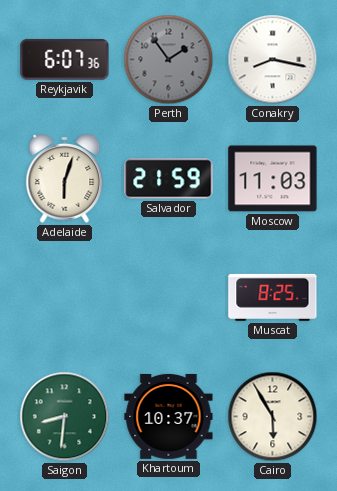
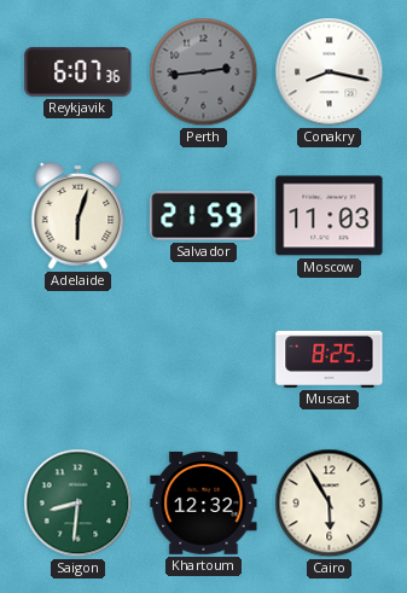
Perth: 1:54 -> 2:44 (204, 72)
Khartoum: 10:37 -> 12:32 (204, 502)
